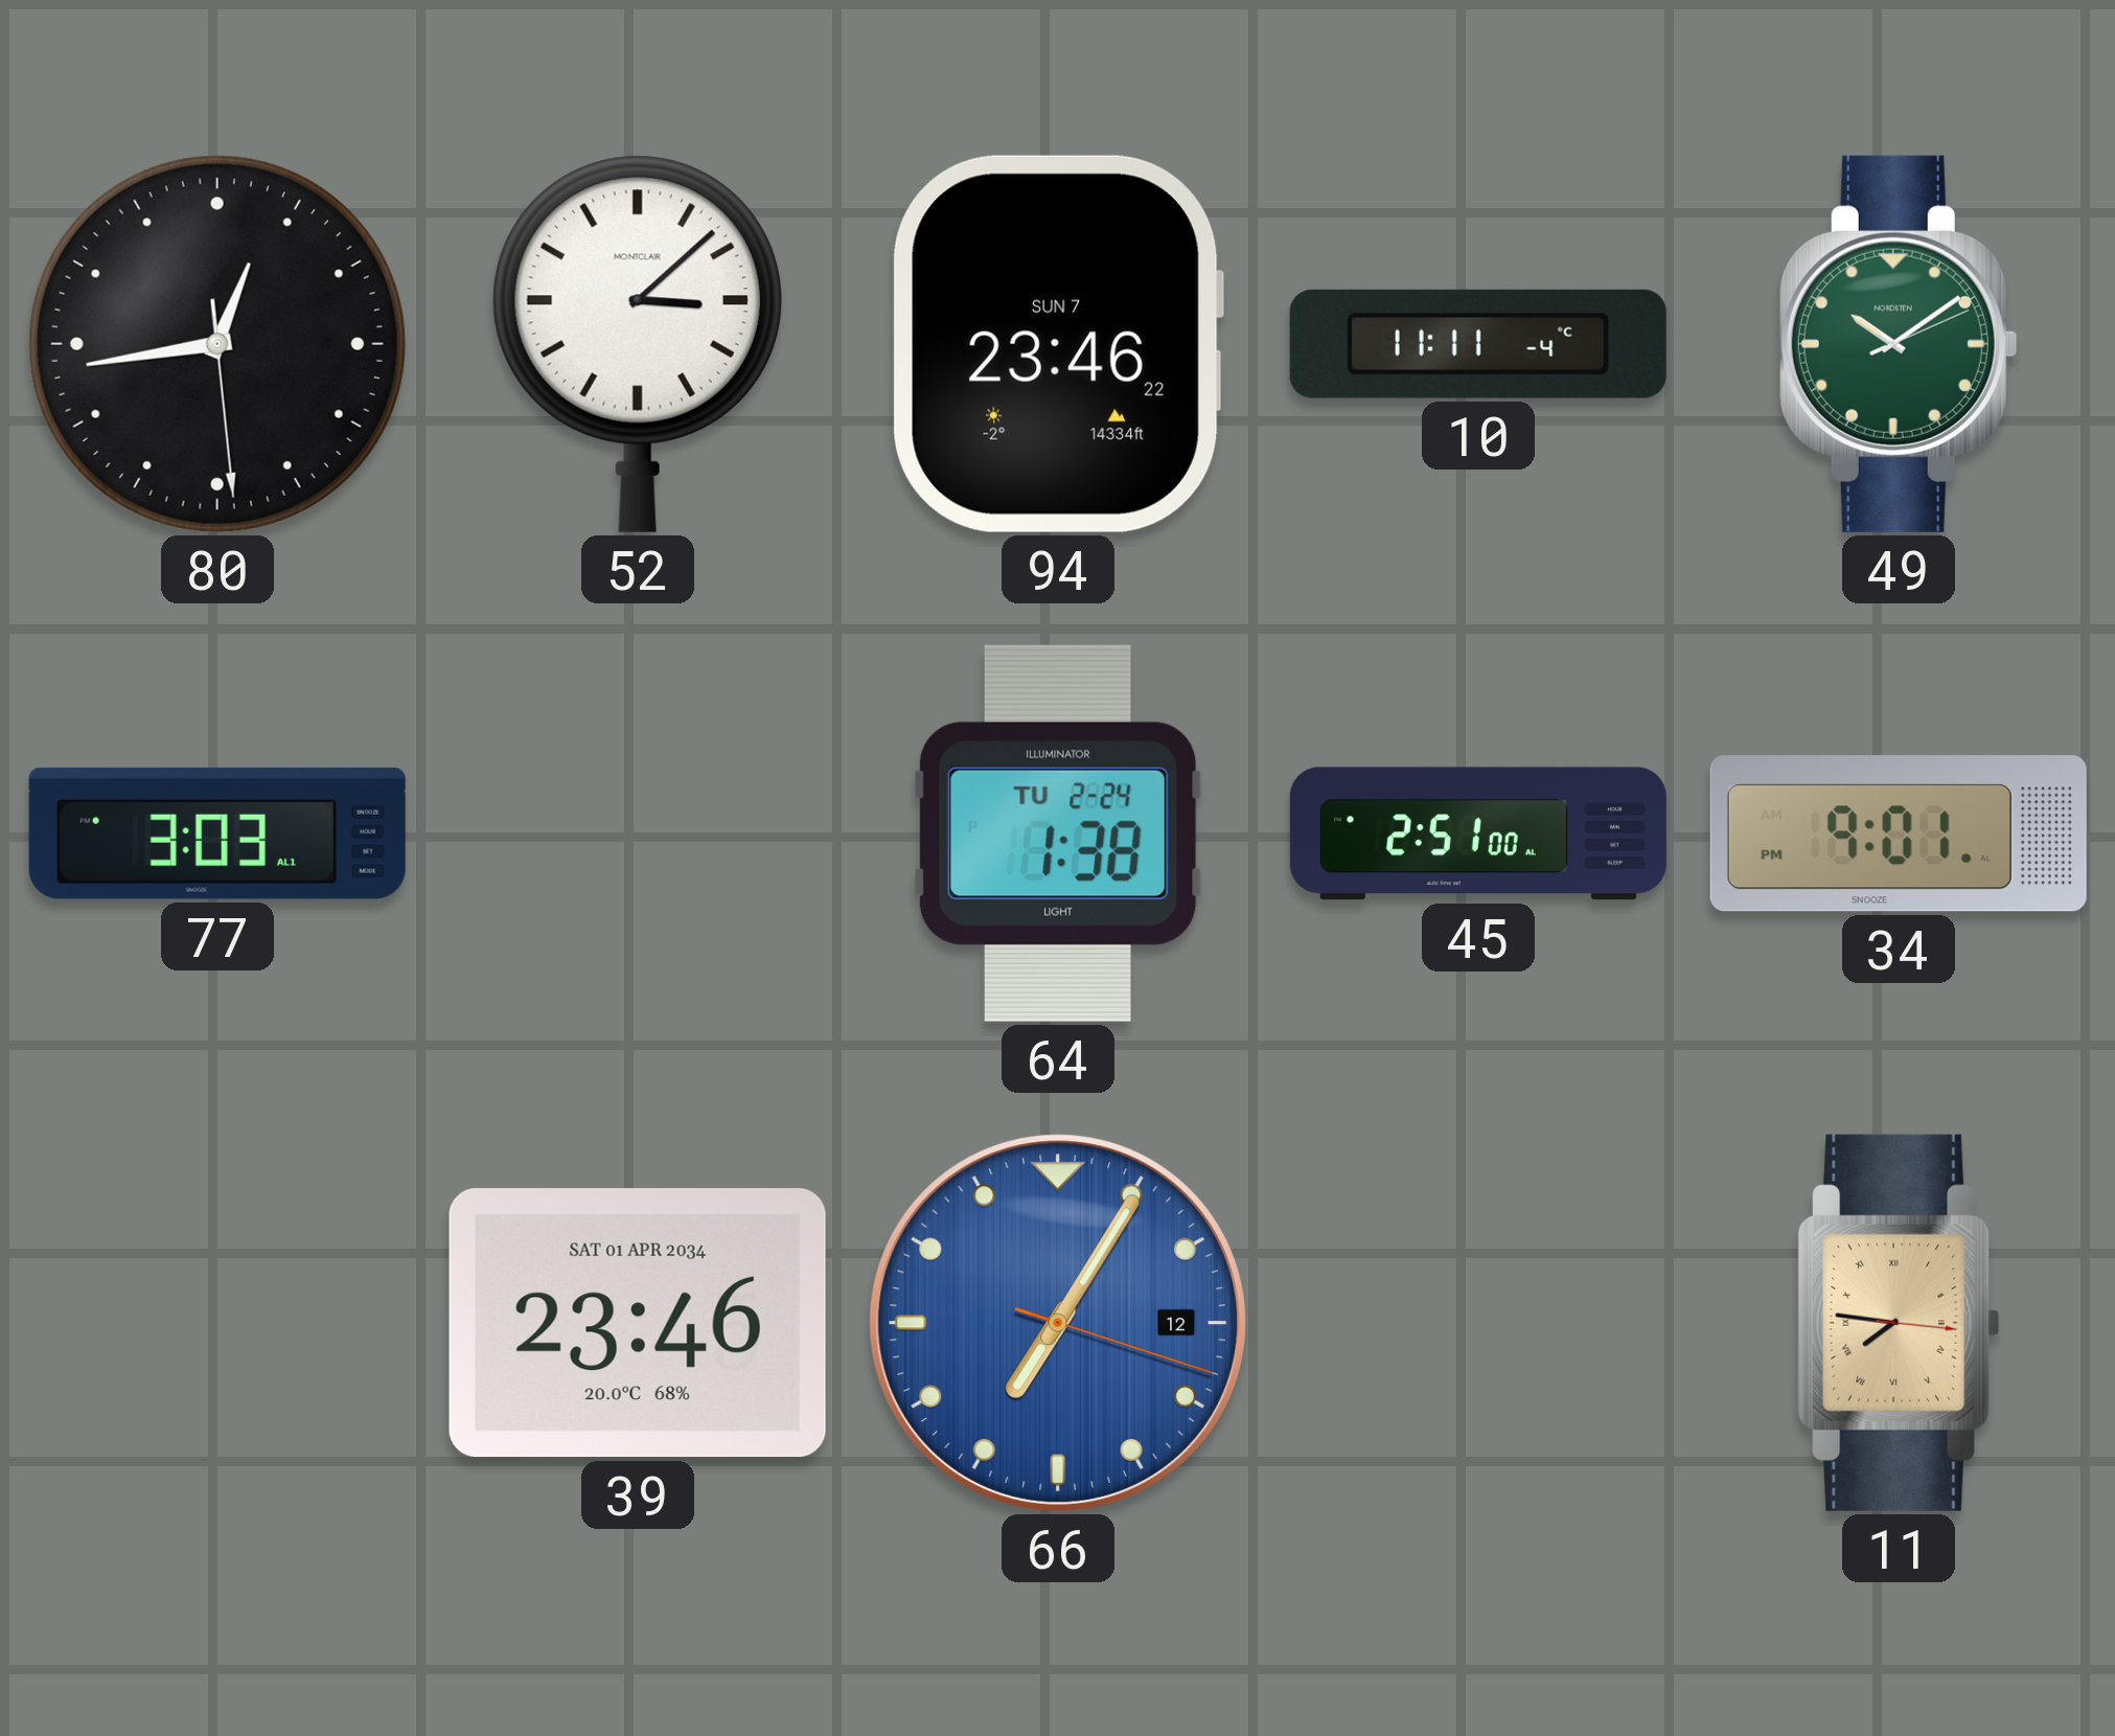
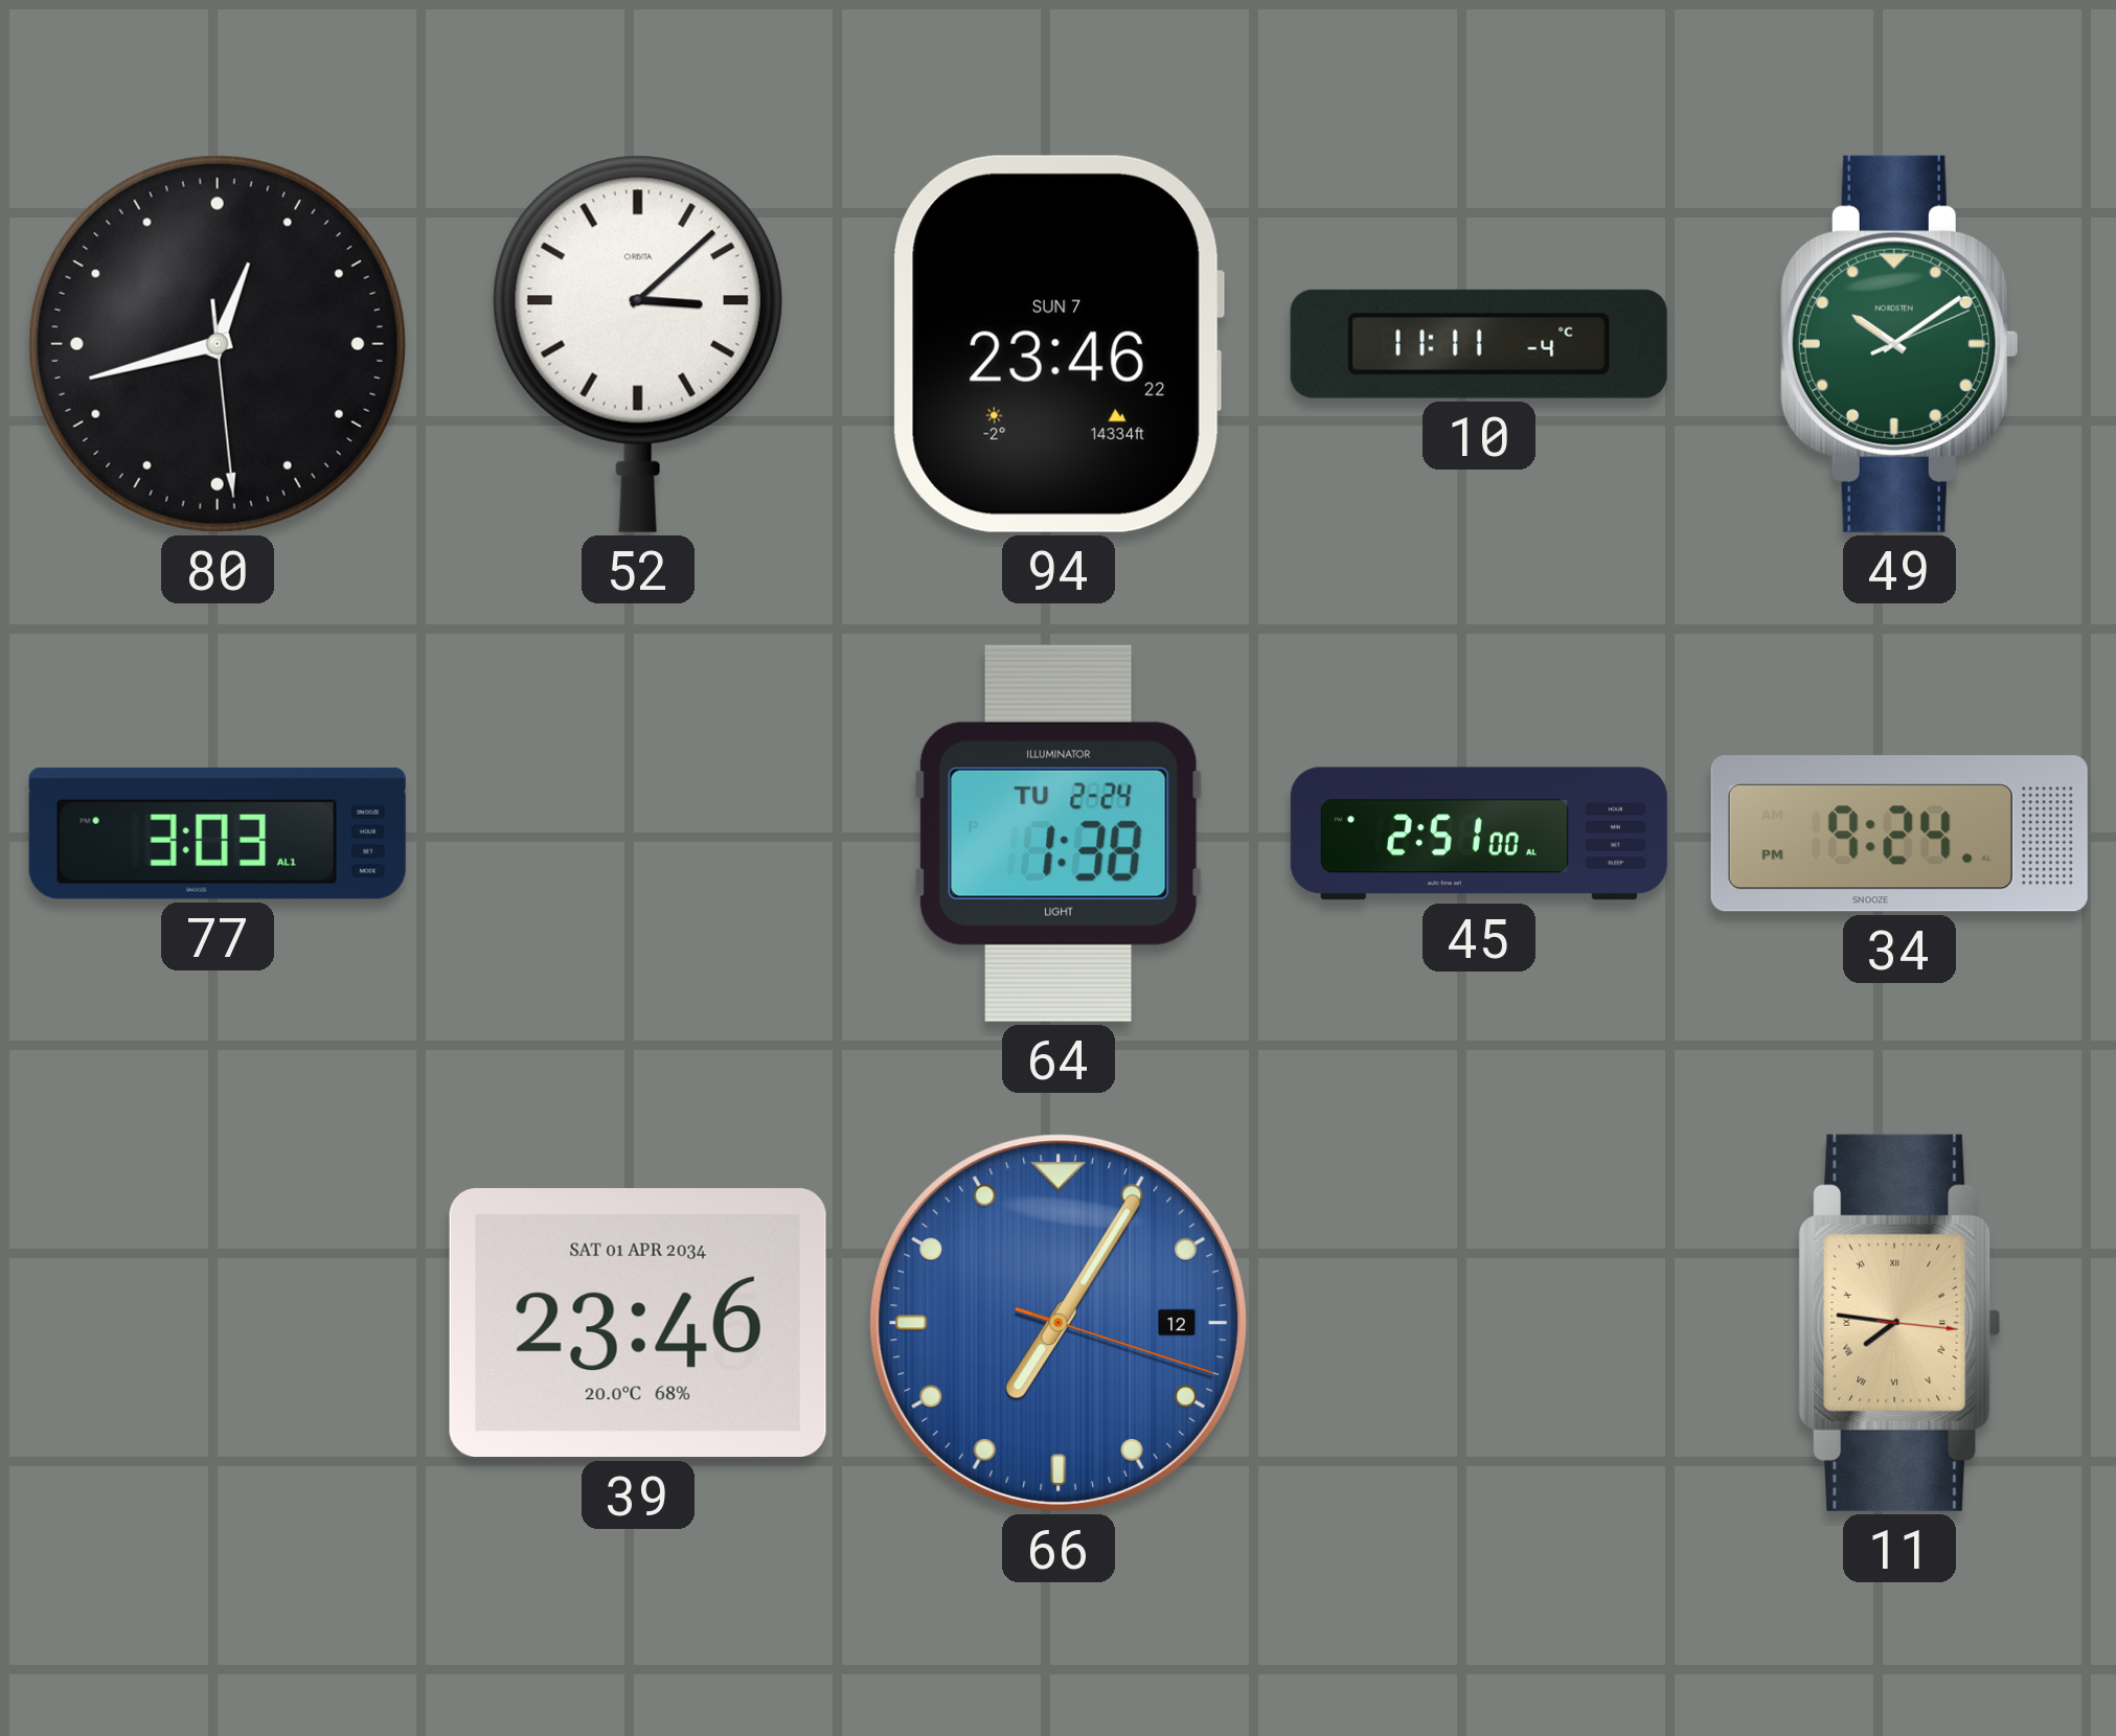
80: 12:43 -> 12:42 (218, 344)
52 brand: MONTCLAIR -> ORBITA (638, 344)
34: 9:01 -> 9:24 (1899, 833)
